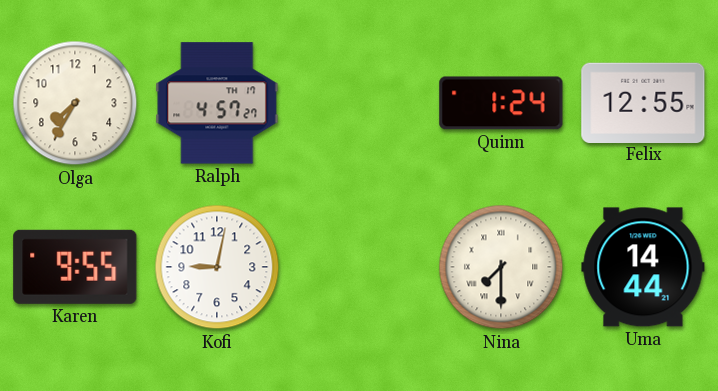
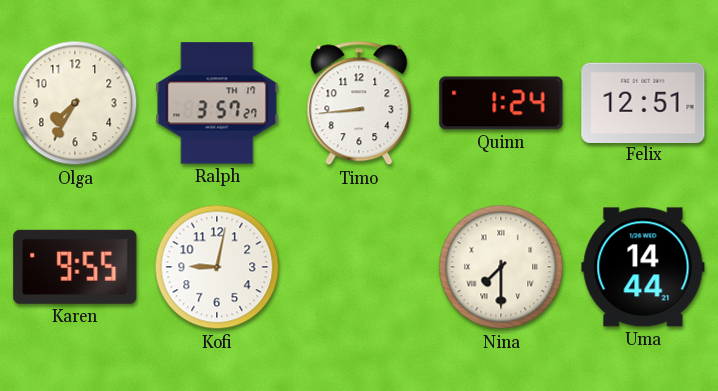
Ralph: 4:57 -> 3:57 (217, 103)
Timo: none -> 8:44 (359, 103)
Felix: 12:55 -> 12:51 (643, 102)
